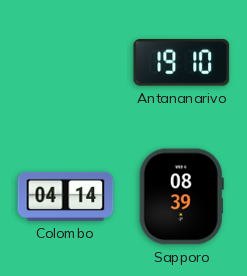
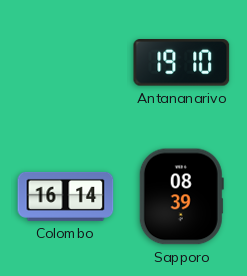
Colombo: 04:14 -> 16:14 (66, 196)
